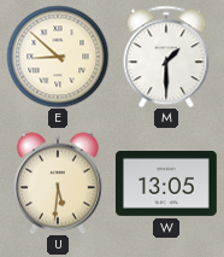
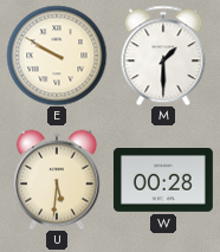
E: 8:52 -> 9:50 (57, 56)
W: 13:05 -> 00:28 (163, 181)
